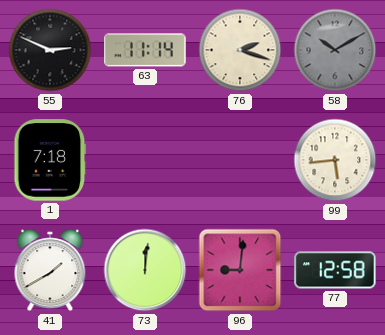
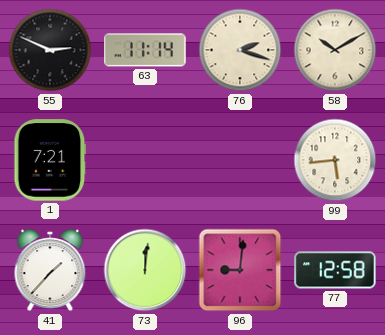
58 dial: grey -> cream (335, 50)
1: 7:18 -> 7:21 (50, 160)
41: 1:40 -> 1:37 (50, 270)
